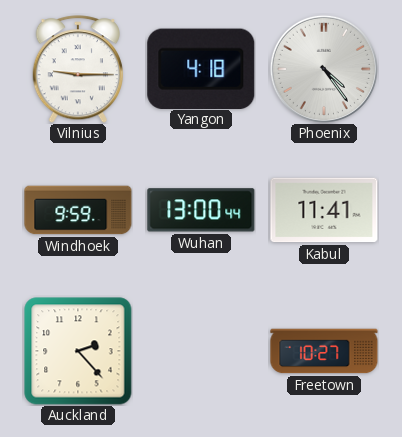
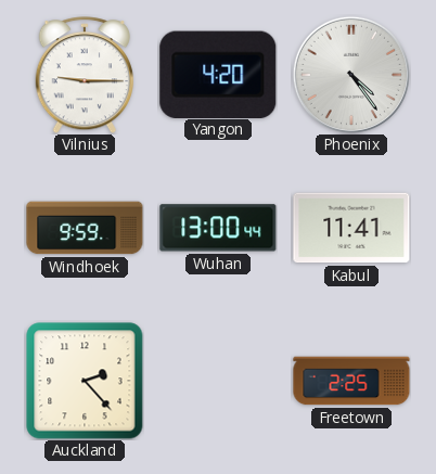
Yangon: 4:18 -> 4:20 (218, 74)
Freetown: 10:27 -> 2:25 (351, 381)
